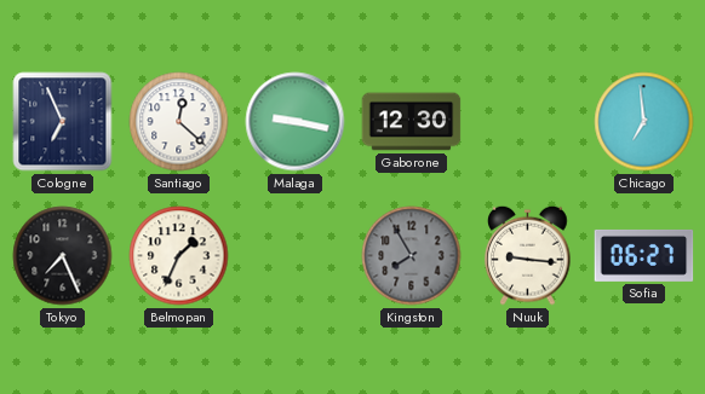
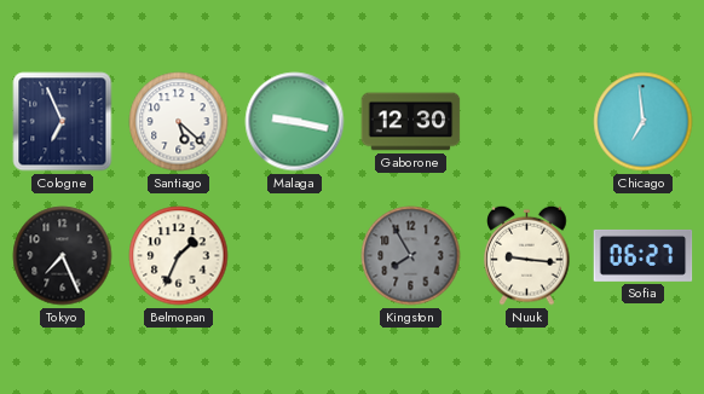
Santiago: 12:22 -> 5:22 (179, 122)
